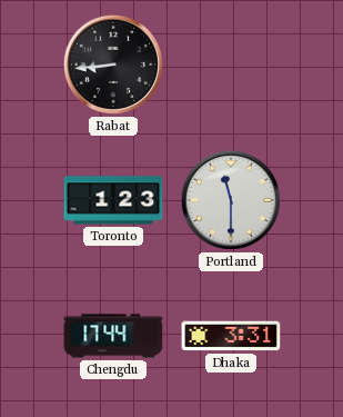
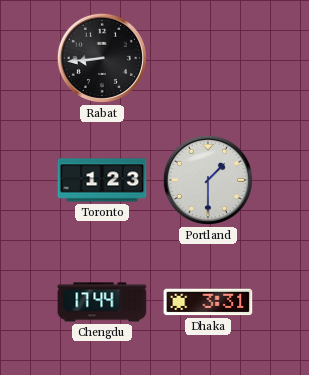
Portland: 11:30 -> 1:30 (208, 180)
